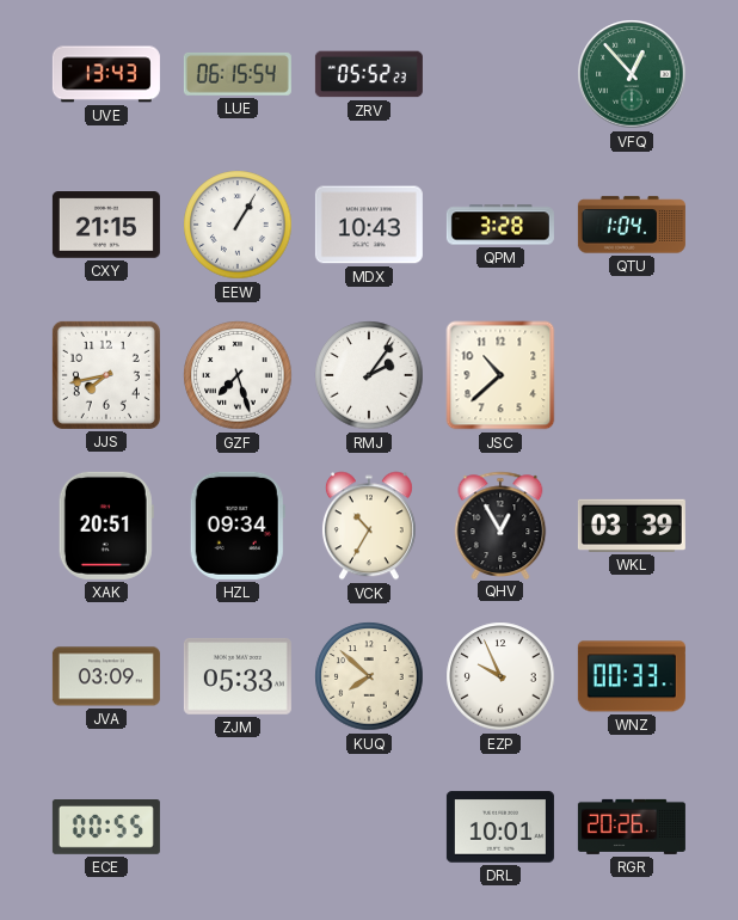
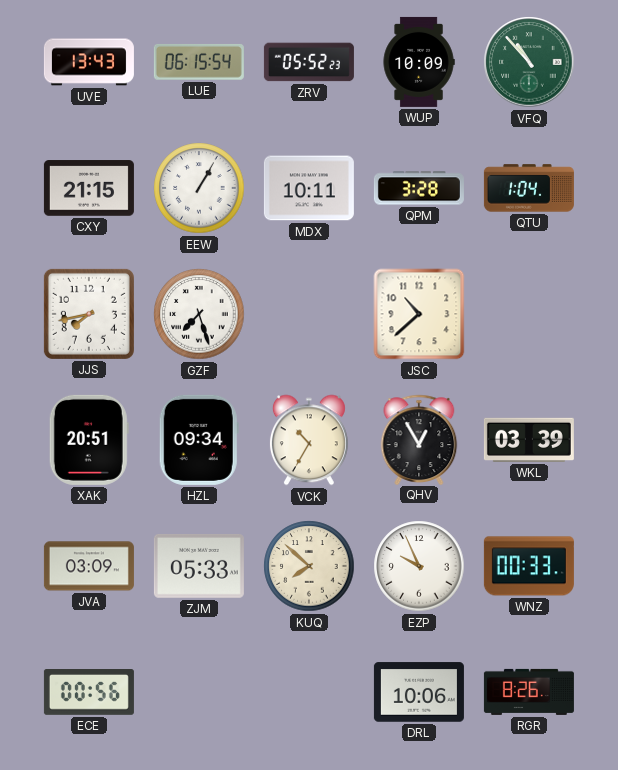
WUP: none -> 10:09 (419, 62)
VFQ: 12:53 -> 10:53 (529, 62)
MDX: 10:43 -> 10:11 (309, 188)
RMJ: 2:06 -> none (369, 375)
ECE: 00:55 -> 00:56 (89, 693)
DRL: 10:01 -> 10:06 (419, 692)
RGR: 20:26 -> 8:26 (529, 692)
